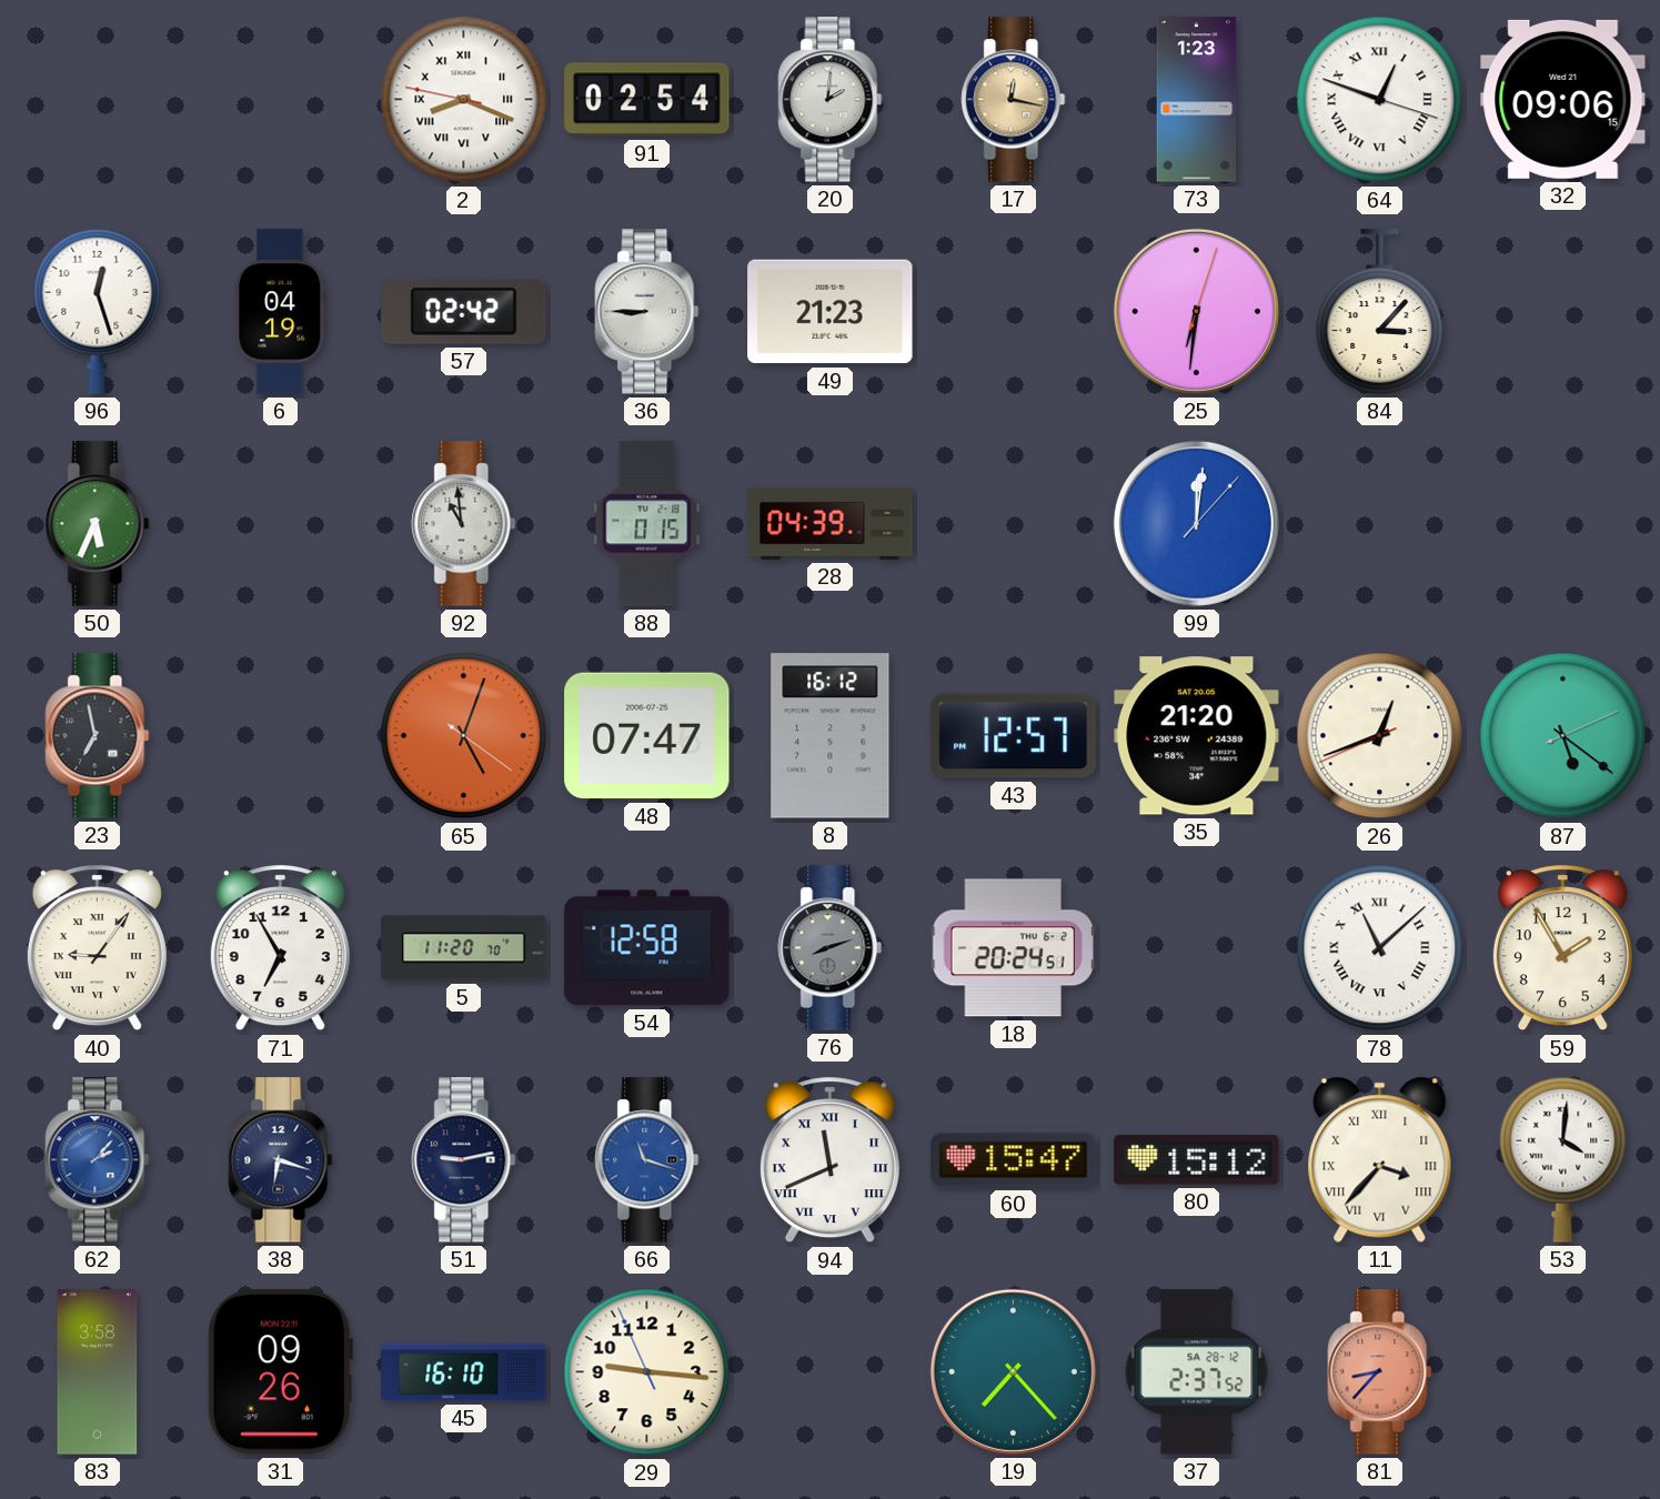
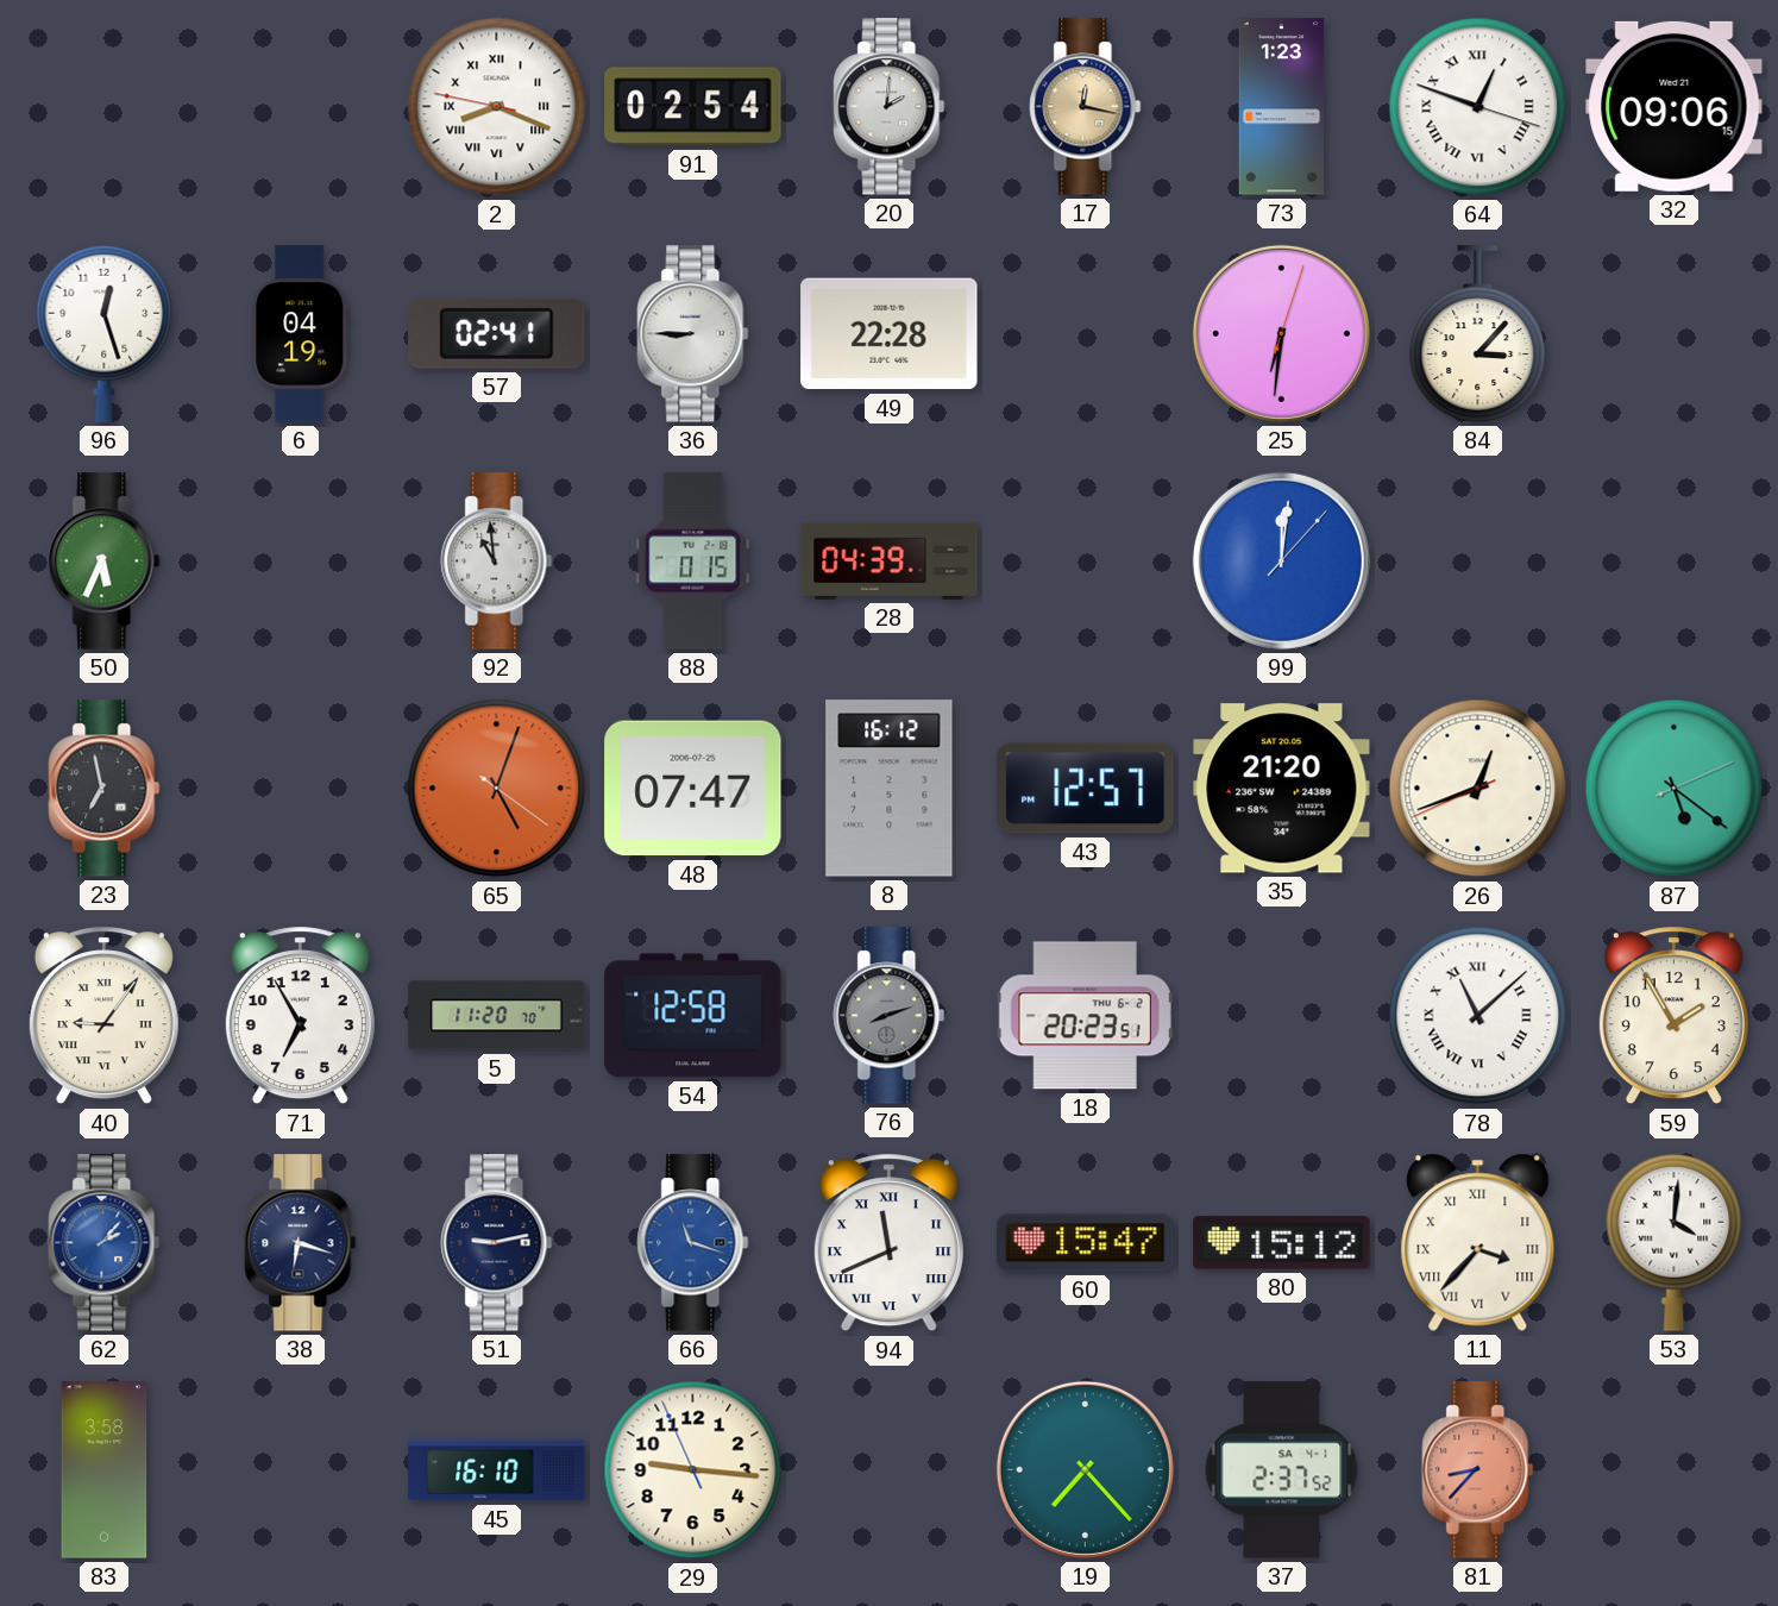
57: 02:42 -> 02:41 (497, 333)
49: 21:23 -> 22:28 (890, 334)
18: 20:24 -> 20:23 (1085, 1016)
31: 09:26 -> none (280, 1372)
37 date: SA 28-12 -> SA 4-1 (1282, 1470)
